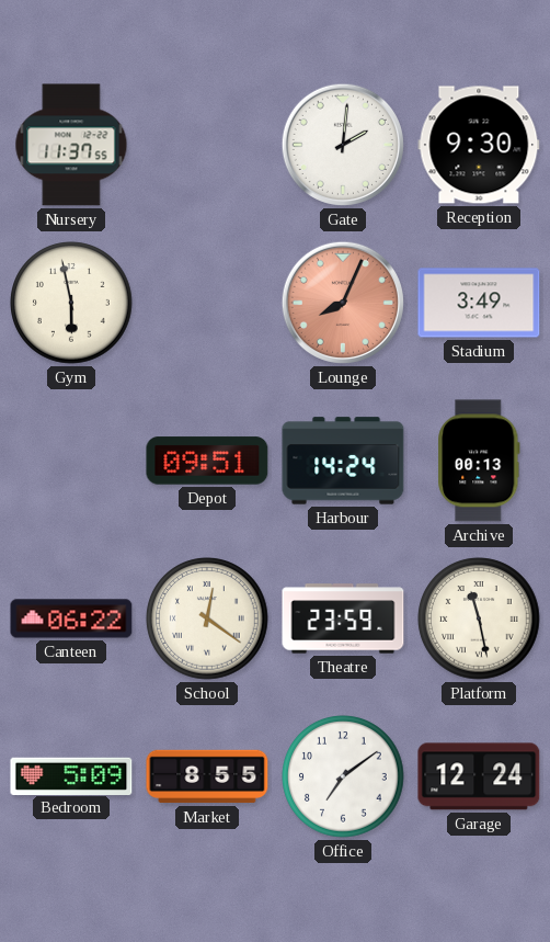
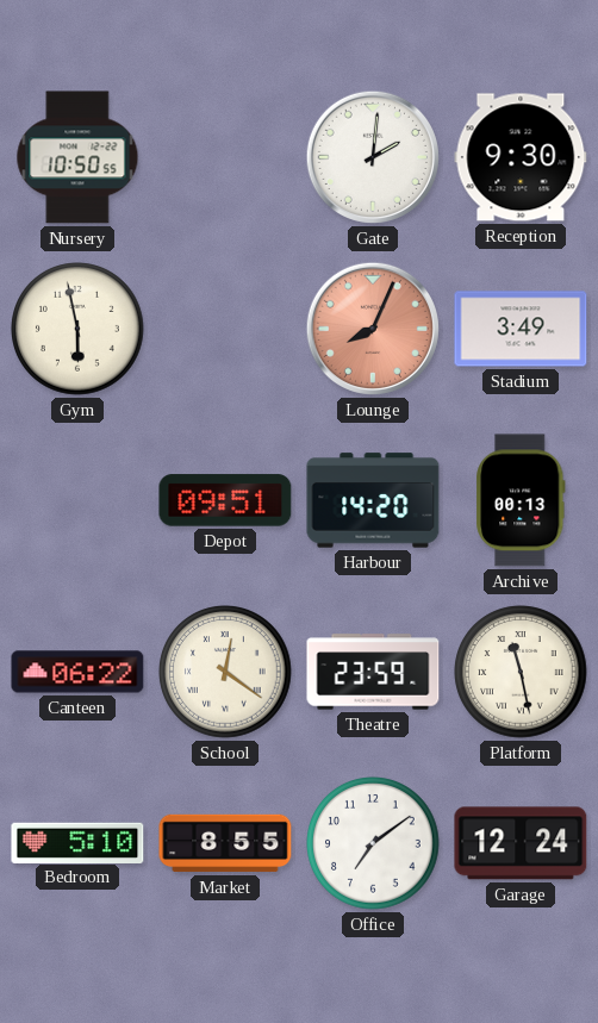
Nursery: 11:37 -> 10:50 (77, 157)
Harbour: 14:24 -> 14:20 (373, 500)
Bedroom: 5:09 -> 5:10 (77, 842)
